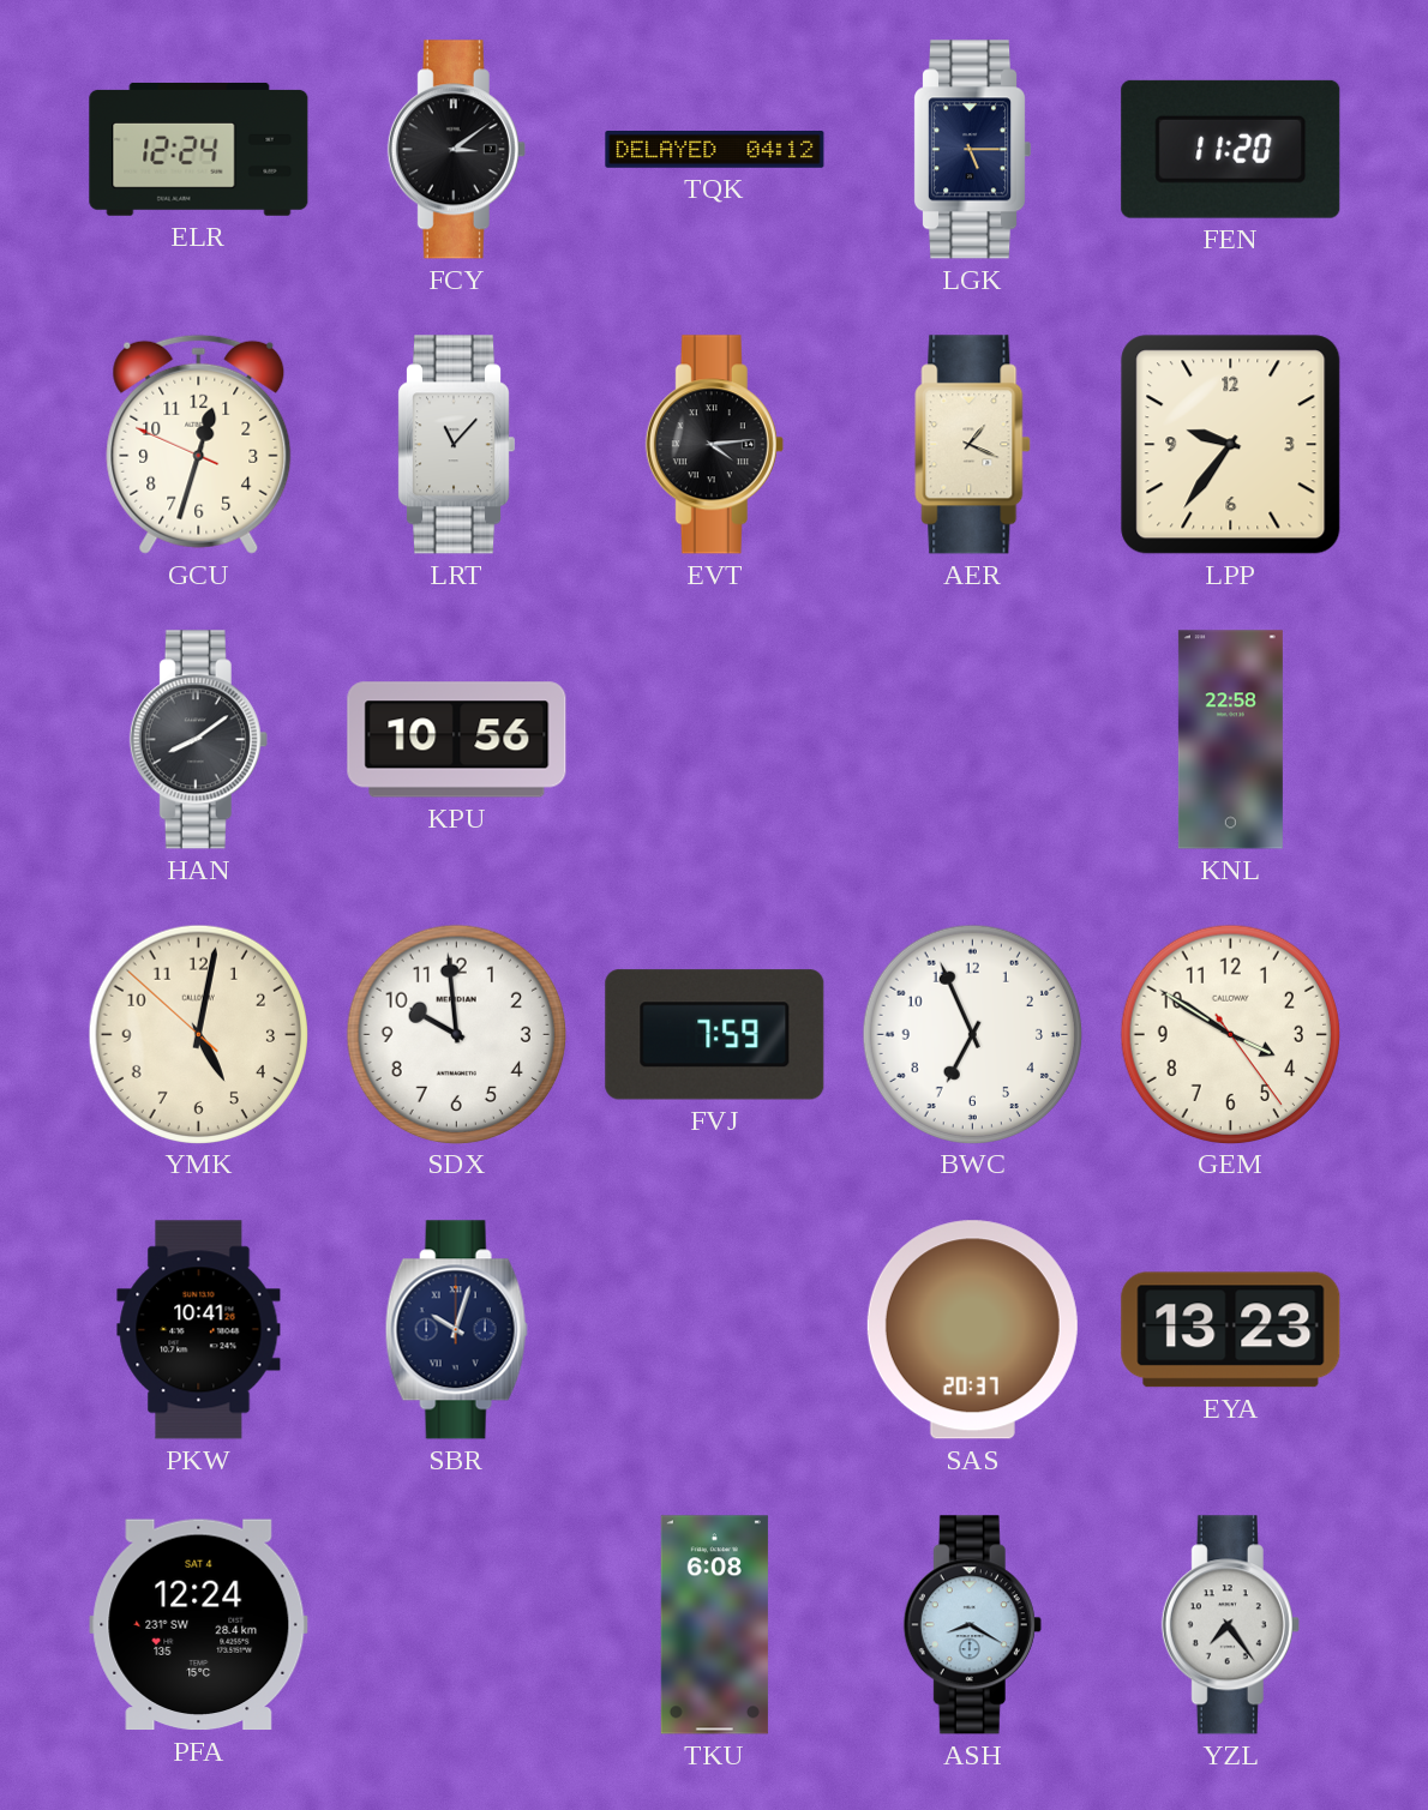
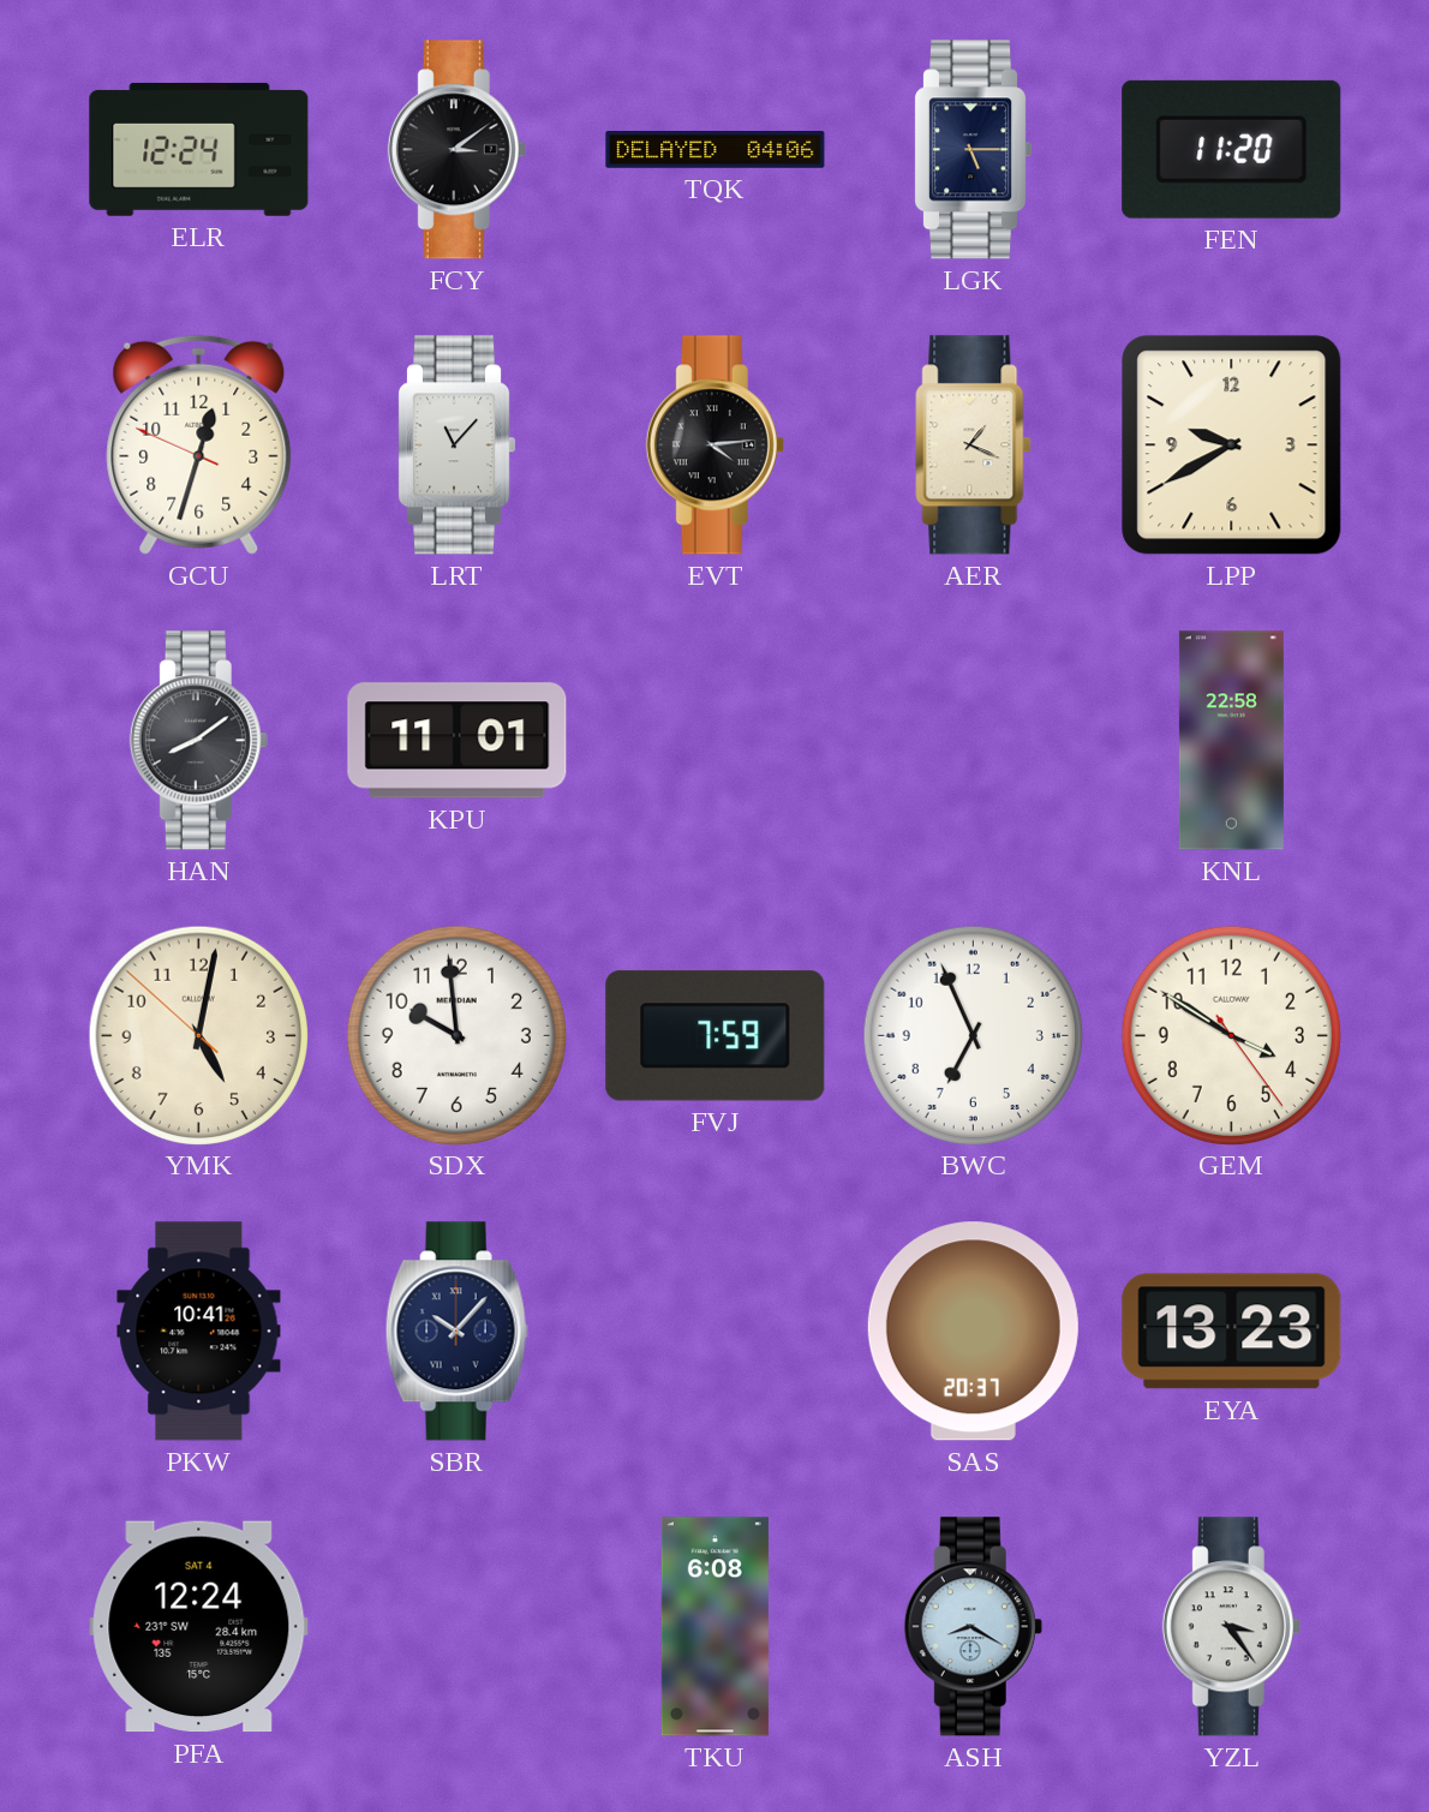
TQK: 04:12 -> 04:06 (716, 150)
LPP: 9:36 -> 9:40 (1232, 445)
KPU: 10:56 -> 11:01 (458, 741)
SBR: 10:03 -> 10:07 (456, 1332)
YZL: 7:24 -> 3:24 (1231, 1627)
